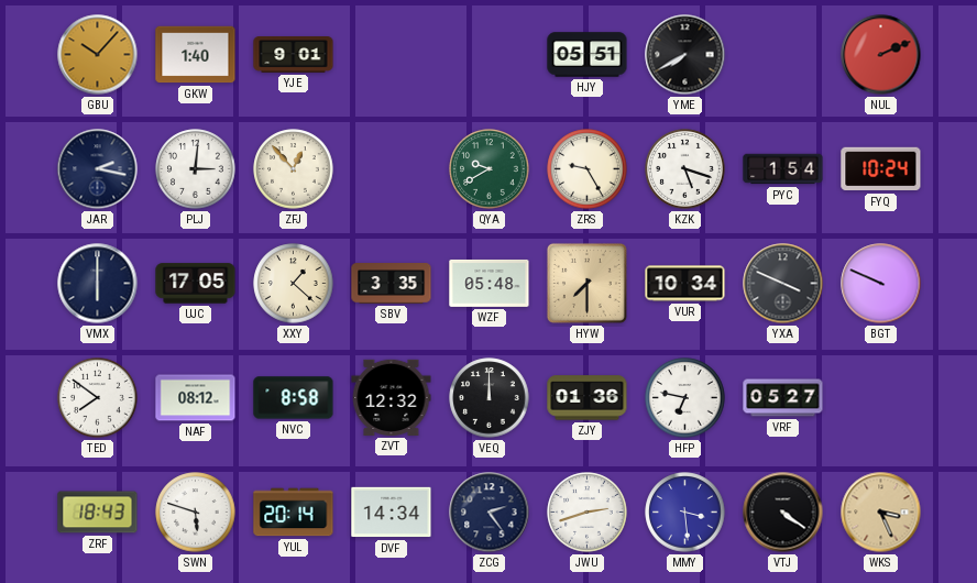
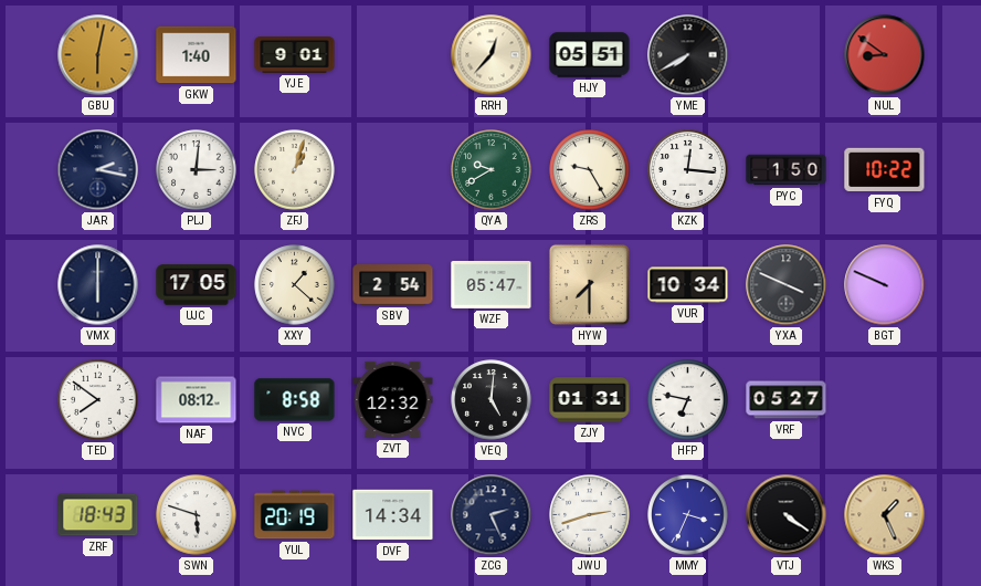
GBU: 10:07 -> 6:02 (98, 55)
RRH: none -> 12:37 (492, 55)
NUL: 2:11 -> 8:51 (885, 55)
ZFJ: 12:53 -> 1:03 (295, 170)
KZK: 5:18 -> 12:16 (688, 170)
PYC: 1:54 -> 1:50 (787, 170)
FYQ: 10:24 -> 10:22 (885, 170)
SBV: 3:35 -> 2:54 (393, 285)
WZF: 05:48 -> 05:47 (492, 284)
VEQ: 12:00 -> 5:01 (492, 400)
ZJY: 01:36 -> 01:31 (590, 400)
YUL: 20:14 -> 20:19 (295, 515)
ZCG: 2:24 -> 2:26 (492, 515)
MMY: 3:29 -> 3:34 (688, 515)
WKS: 3:26 -> 1:26 (885, 515)
